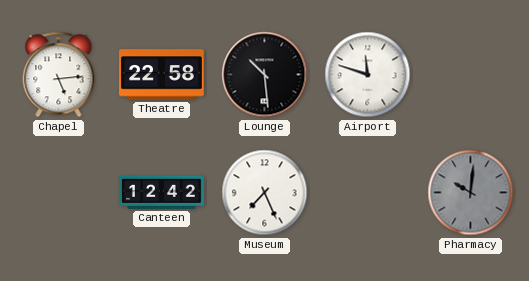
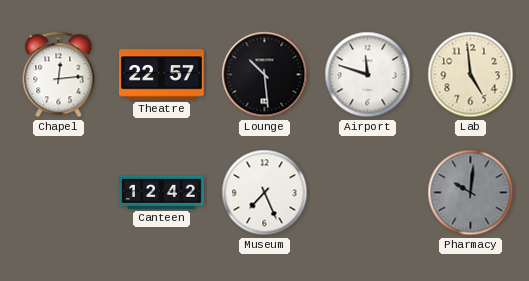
Chapel: 5:14 -> 12:14 (59, 75)
Theatre: 22:58 -> 22:57 (162, 75)
Lab: none -> 4:59 (471, 75)
